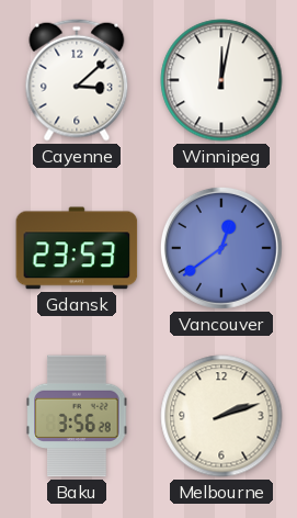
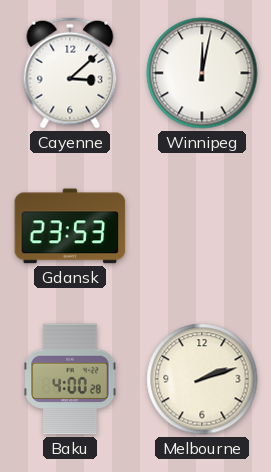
Vancouver: 12:39 -> none (221, 248)
Baku: 3:56 -> 4:00 (70, 379)
